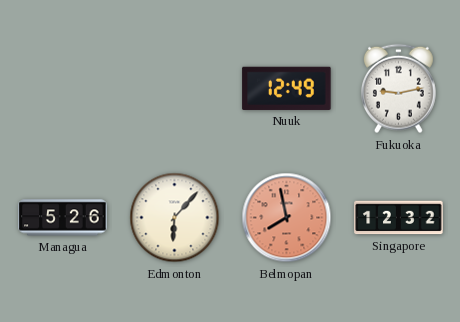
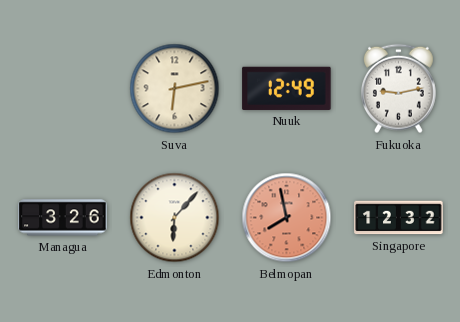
Suva: none -> 6:13 (175, 89)
Managua: 5:26 -> 3:26 (63, 218)
